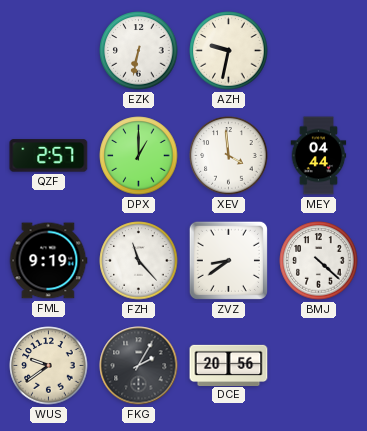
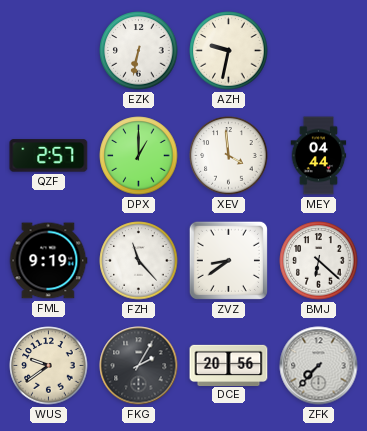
BMJ: 4:22 -> 6:22 (319, 261)
ZFK: none -> 7:37 (319, 366)
